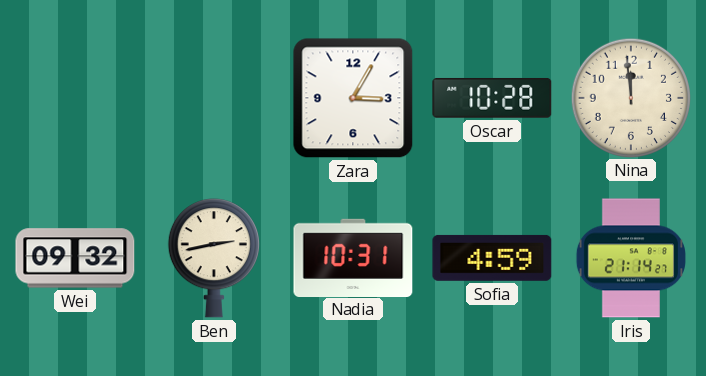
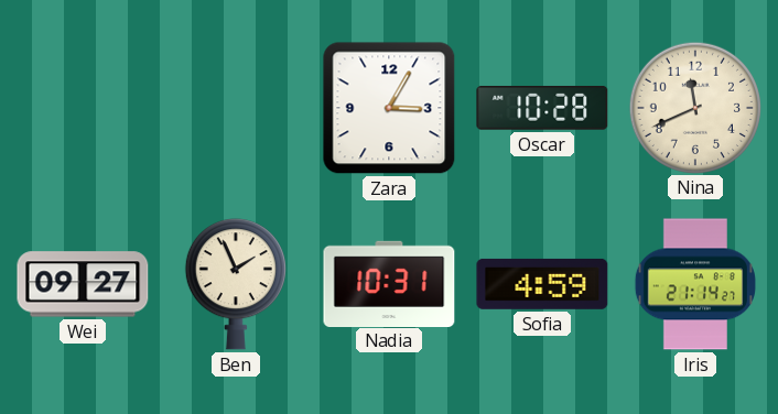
Nina: 11:59 -> 11:41 (694, 107)
Wei: 09:32 -> 09:27 (83, 284)
Ben: 2:43 -> 1:56 (236, 284)
